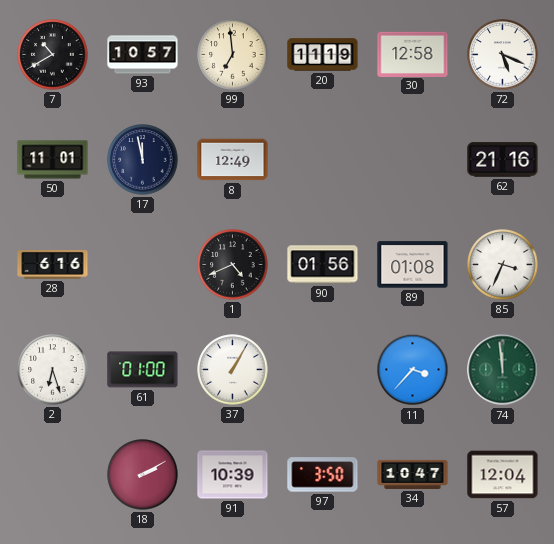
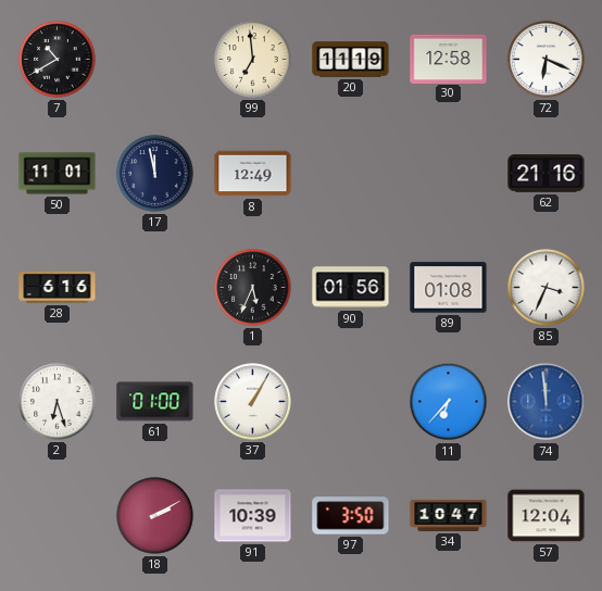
93: 10:57 -> none (143, 55)
72: 5:19 -> 6:19 (547, 60)
1: 4:41 -> 5:34 (253, 288)
11: 3:37 -> 6:37 (449, 402)
74 dial: green -> blue (547, 402)
